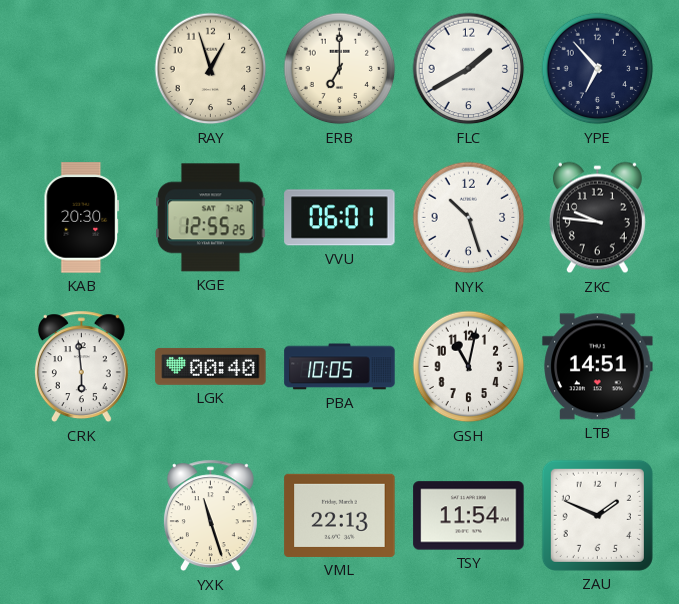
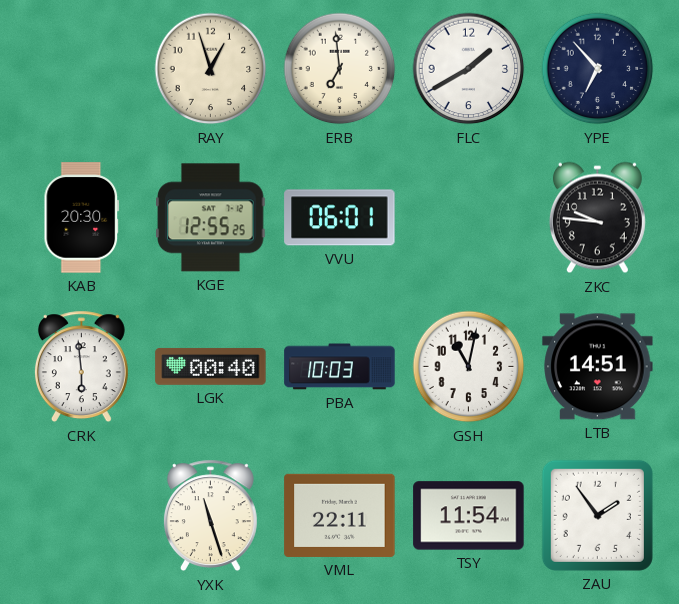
ERB: 7:00 -> 6:59 (340, 69)
NYK: 10:27 -> none (469, 218)
PBA: 10:05 -> 10:03 (340, 367)
VML: 22:13 -> 22:11 (340, 515)
ZAU: 1:49 -> 1:54 (597, 515)
